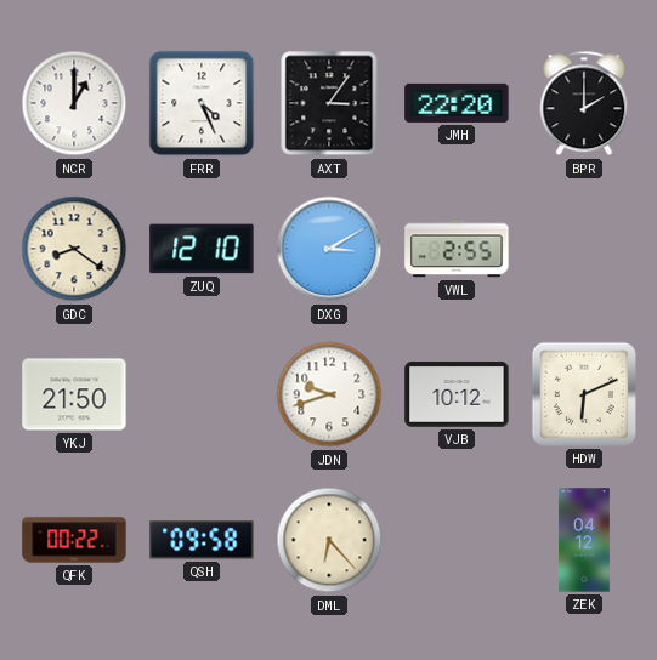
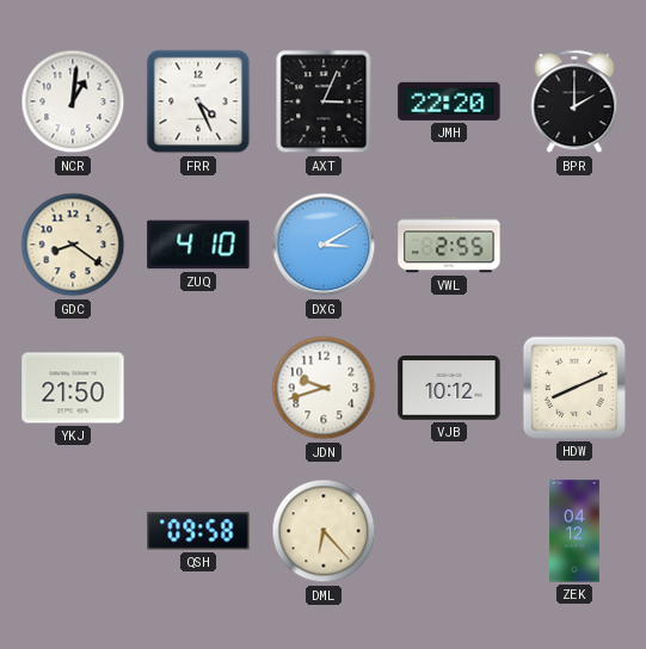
NCR: 1:00 -> 1:01 (73, 101)
AXT: 3:06 -> 3:04 (324, 101)
ZUQ: 12:10 -> 4:10 (198, 245)
HDW: 6:11 -> 8:11 (574, 388)
QFK: 00:22 -> none (74, 540)
